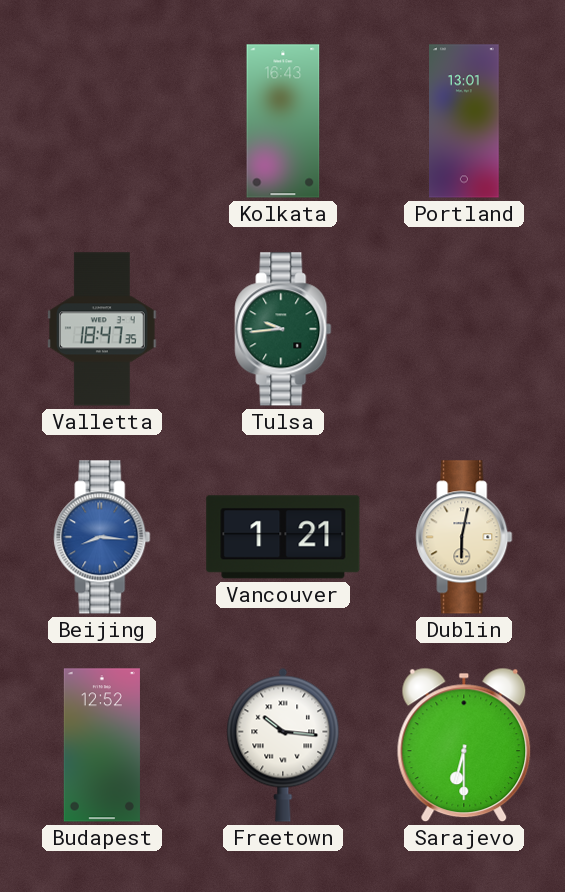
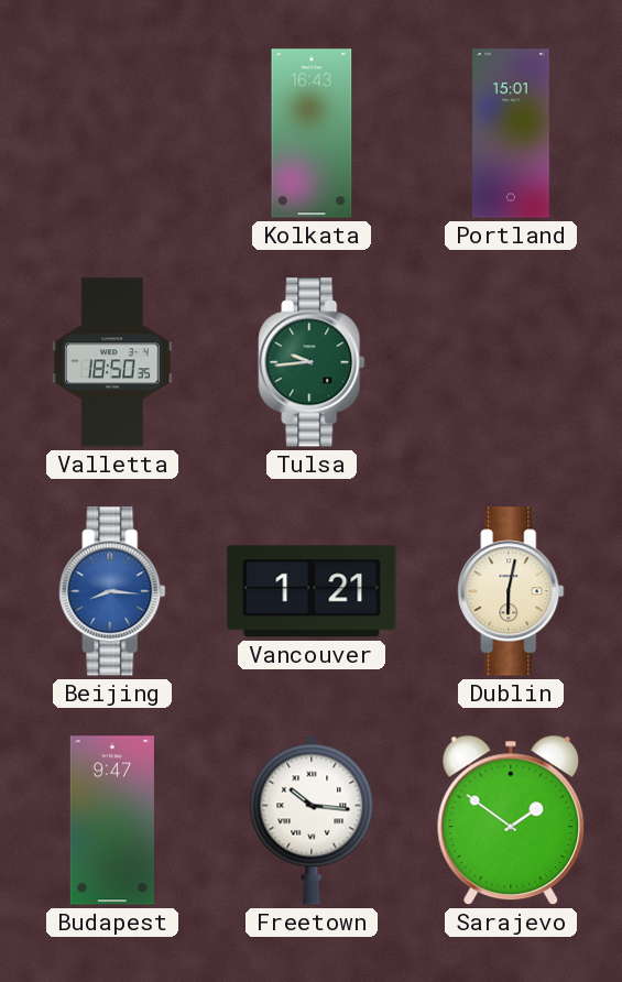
Portland: 13:01 -> 15:01 (512, 133)
Valletta: 18:47 -> 18:50 (113, 362)
Budapest: 12:52 -> 9:47 (112, 820)
Sarajevo: 6:30 -> 1:51 (511, 820)
